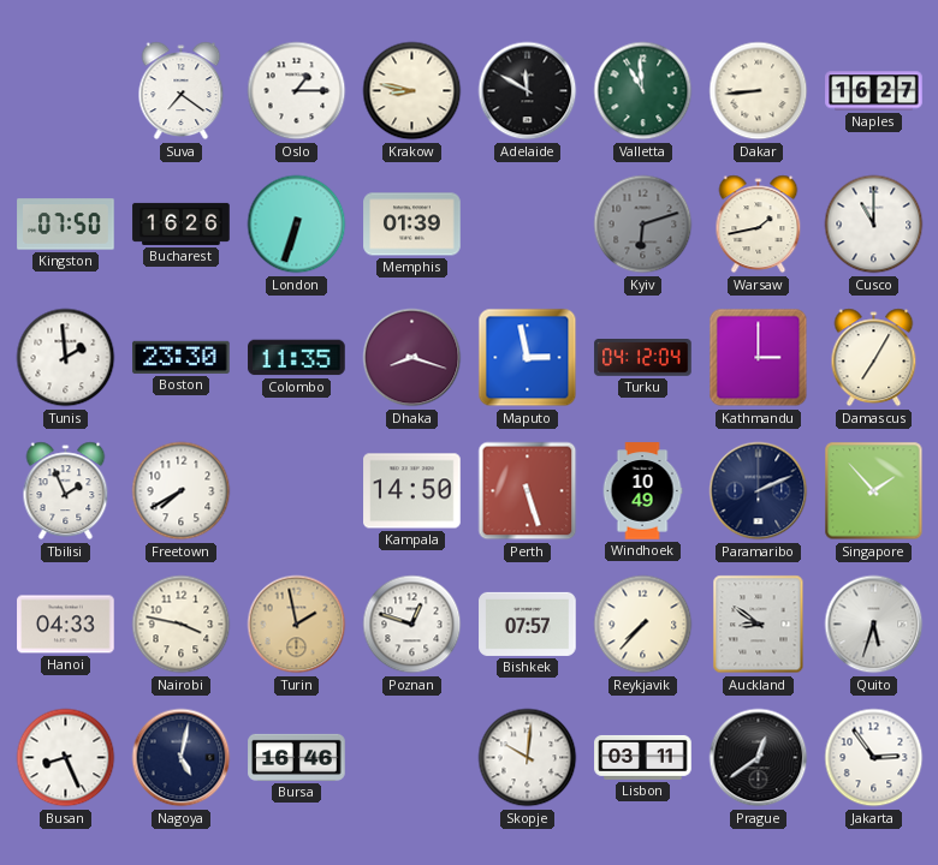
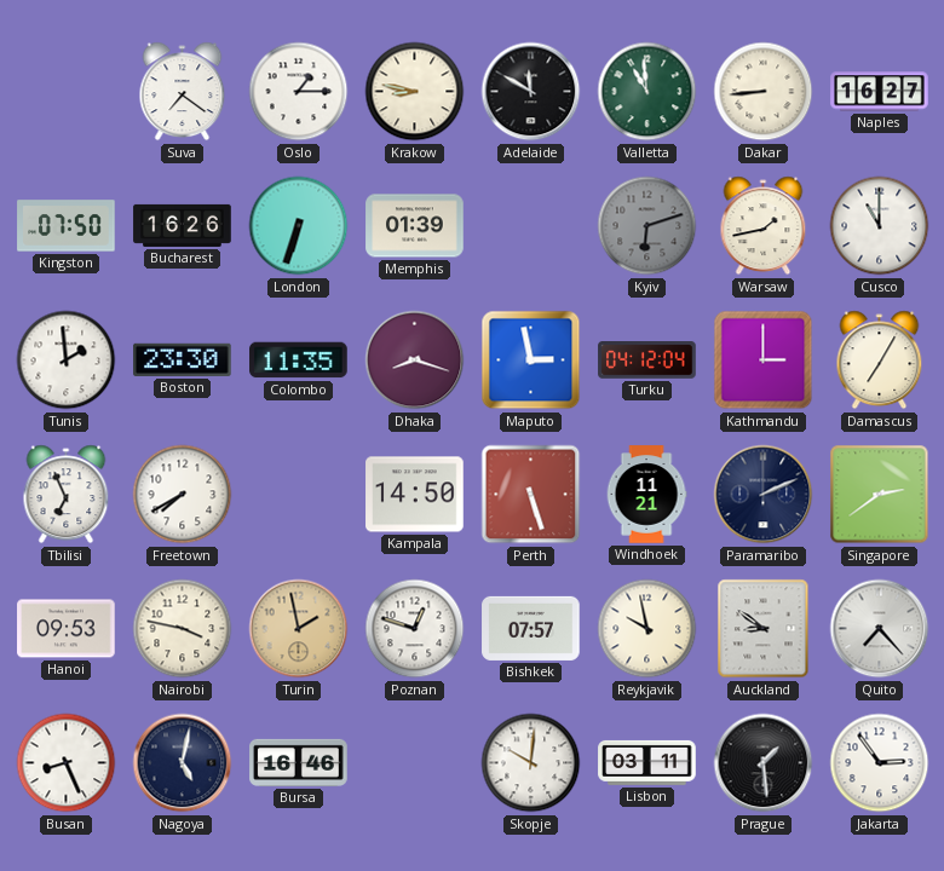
Tbilisi: 1:56 -> 6:56 (67, 495)
Windhoek: 10:49 -> 11:21 (646, 495)
Singapore: 1:53 -> 2:39 (880, 495)
Hanoi: 04:33 -> 09:53 (67, 629)
Reykjavik: 7:37 -> 9:58 (647, 629)
Quito: 5:33 -> 7:23 (880, 629)
Prague: 12:39 -> 1:29 (764, 763)
